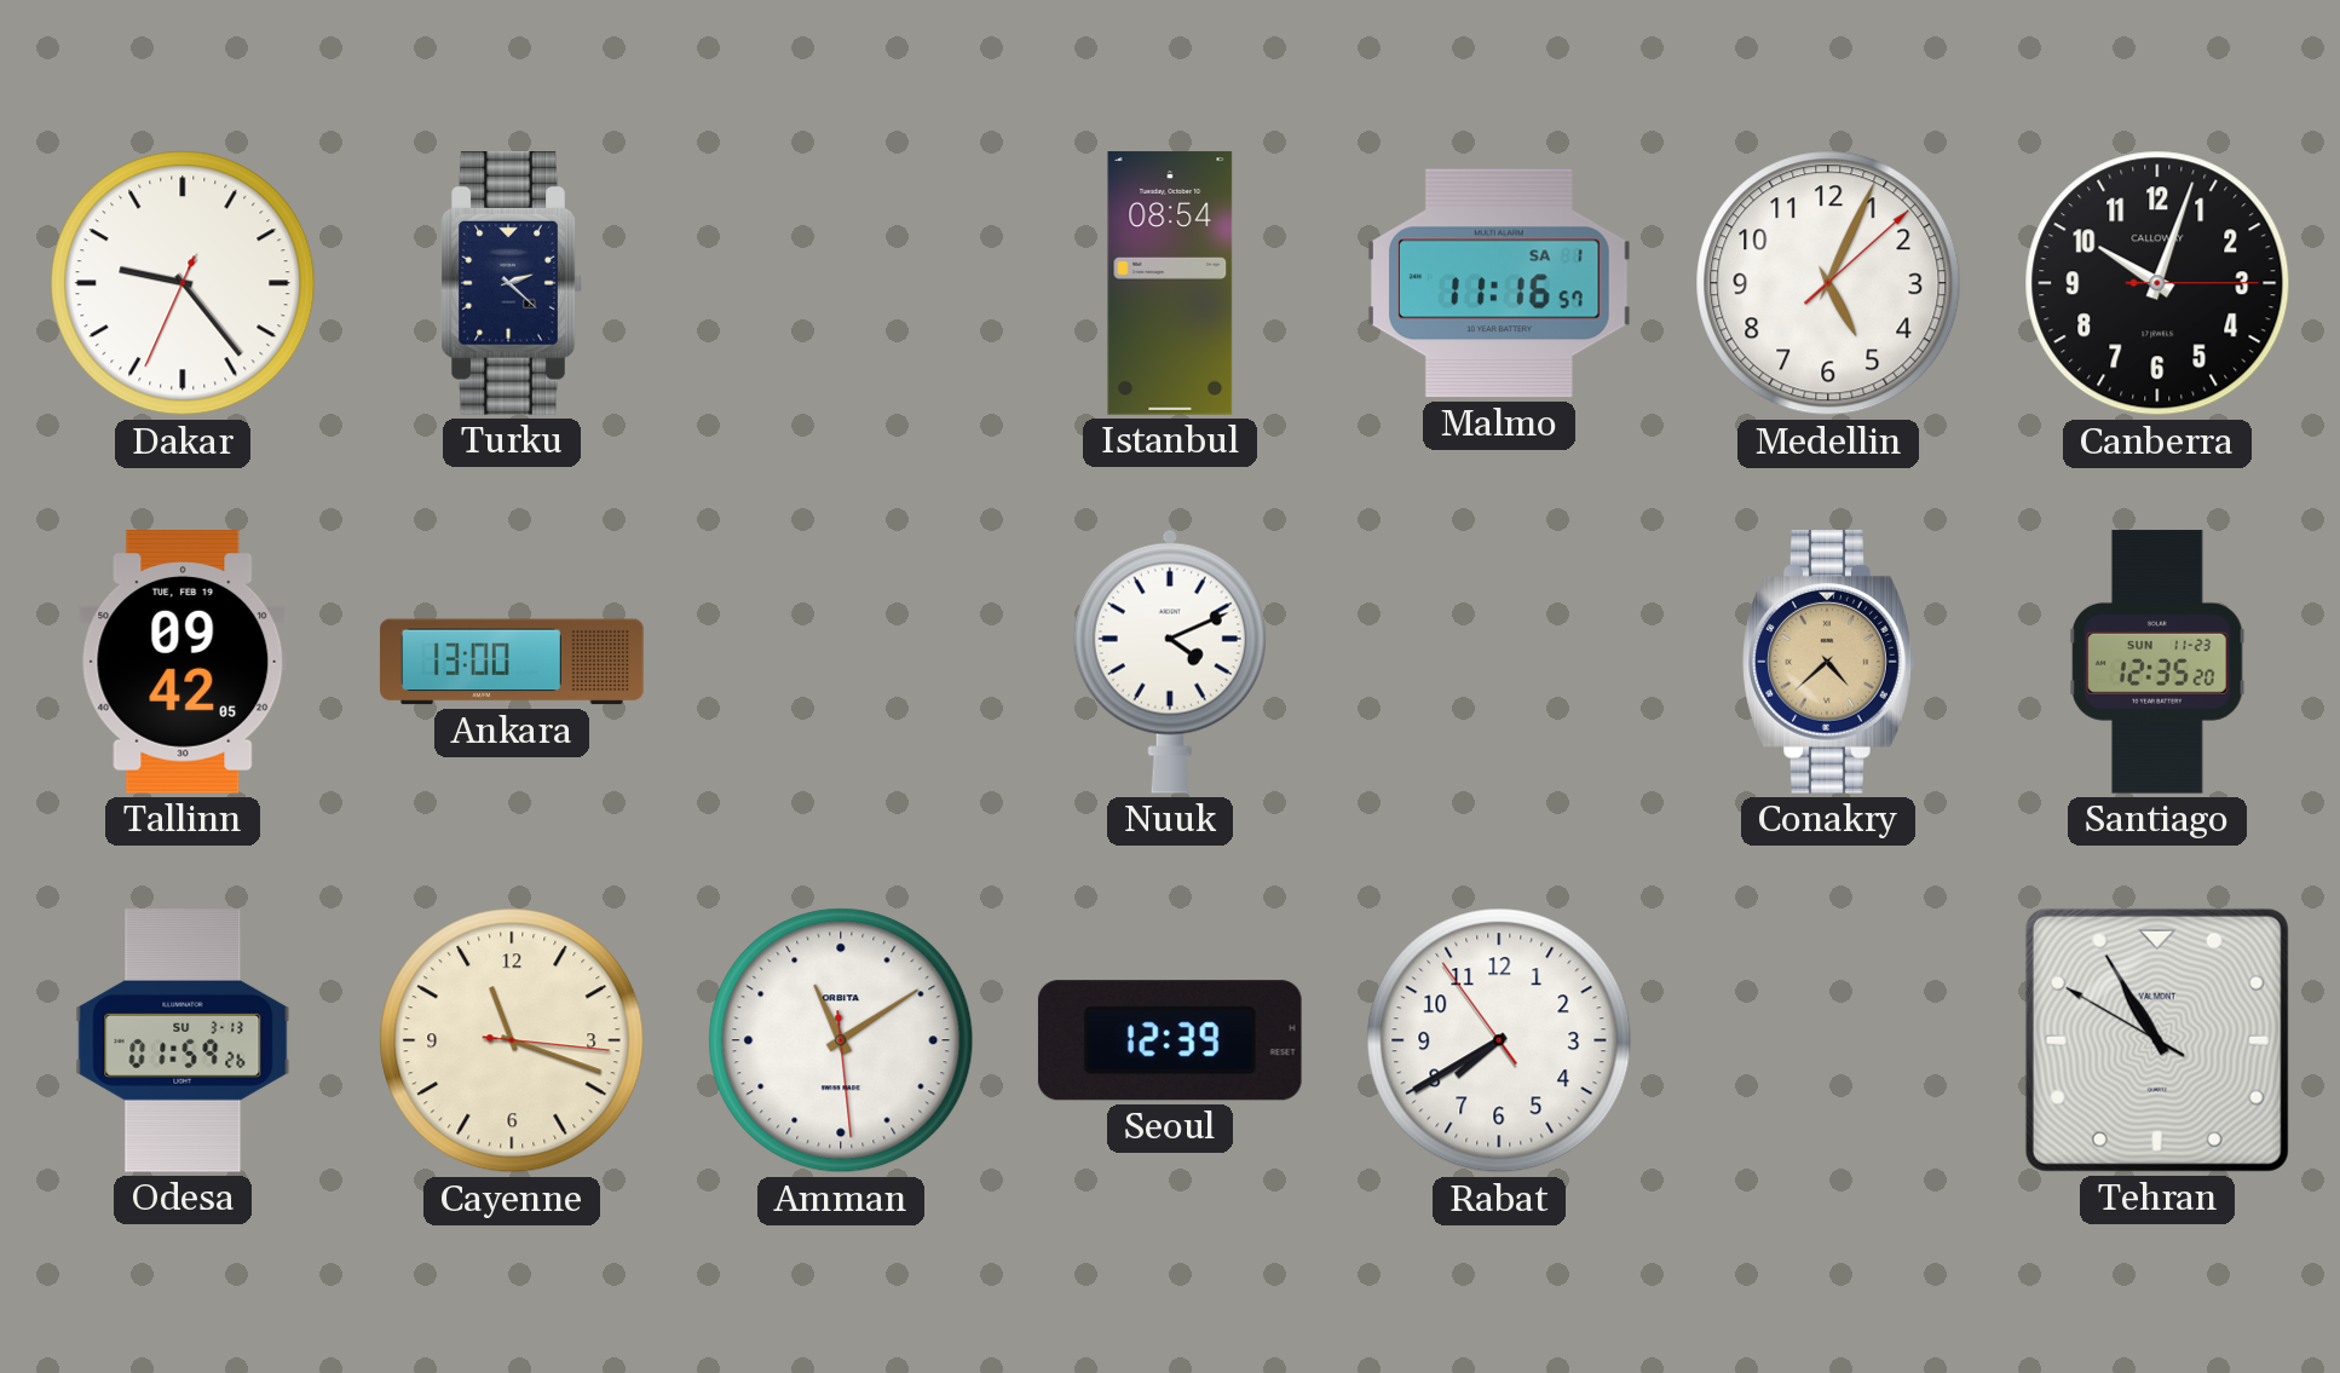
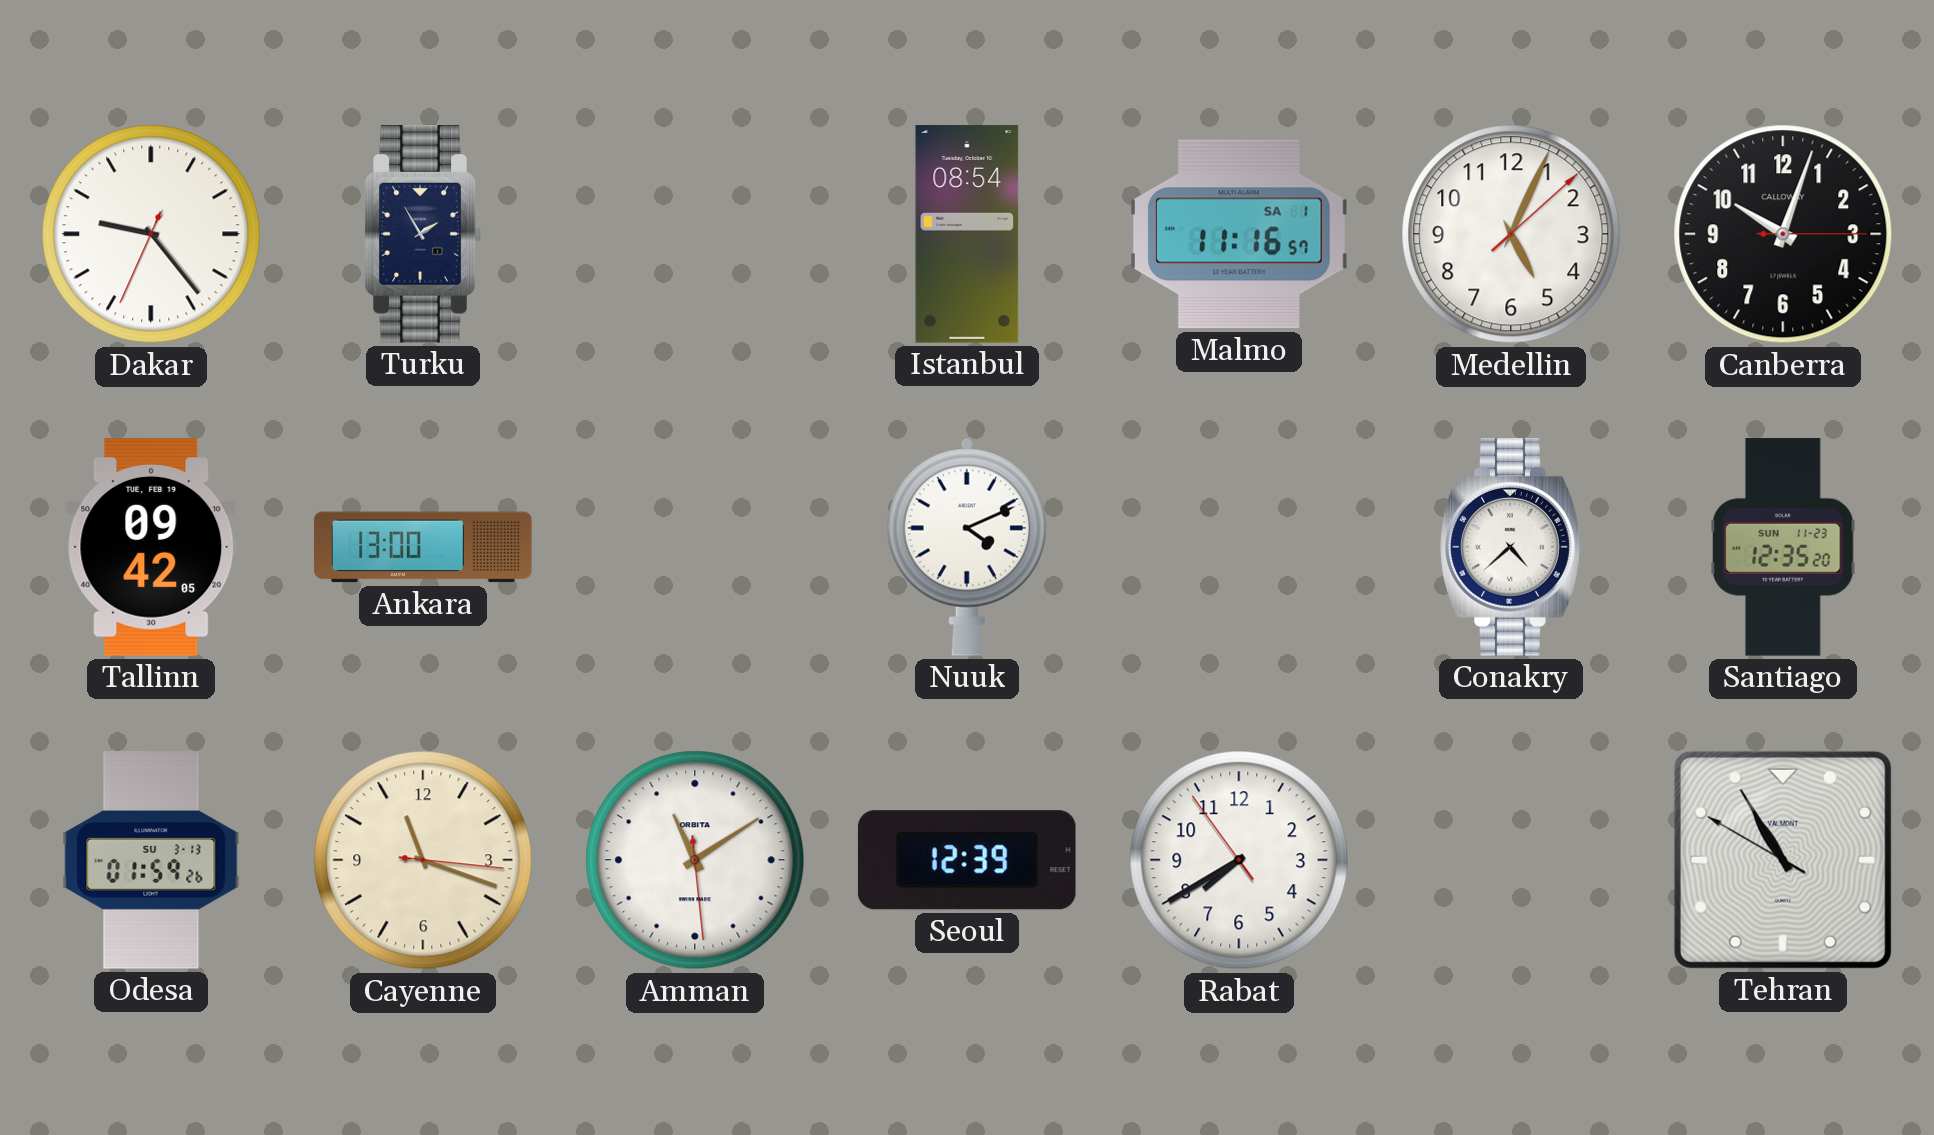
Turku: 2:22 -> 1:55 (423, 235)
Conakry dial: champagne -> white (1511, 548)
